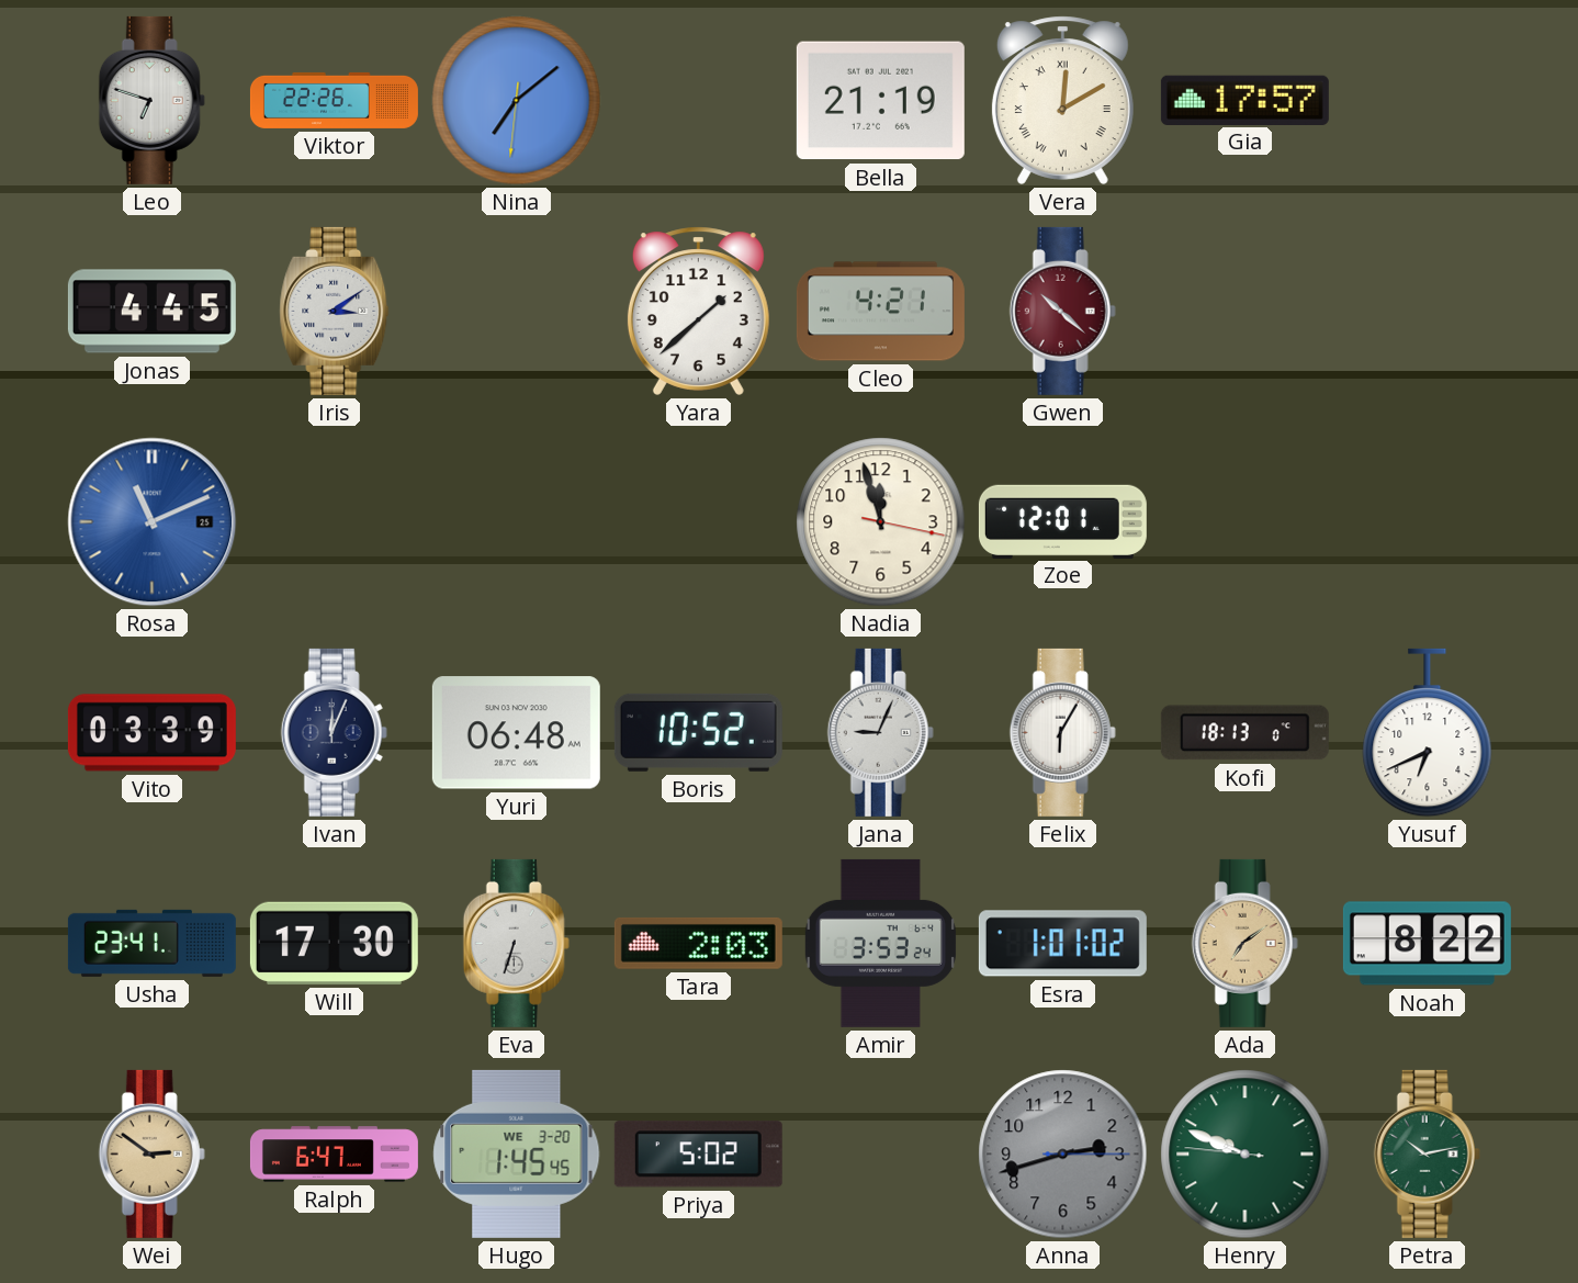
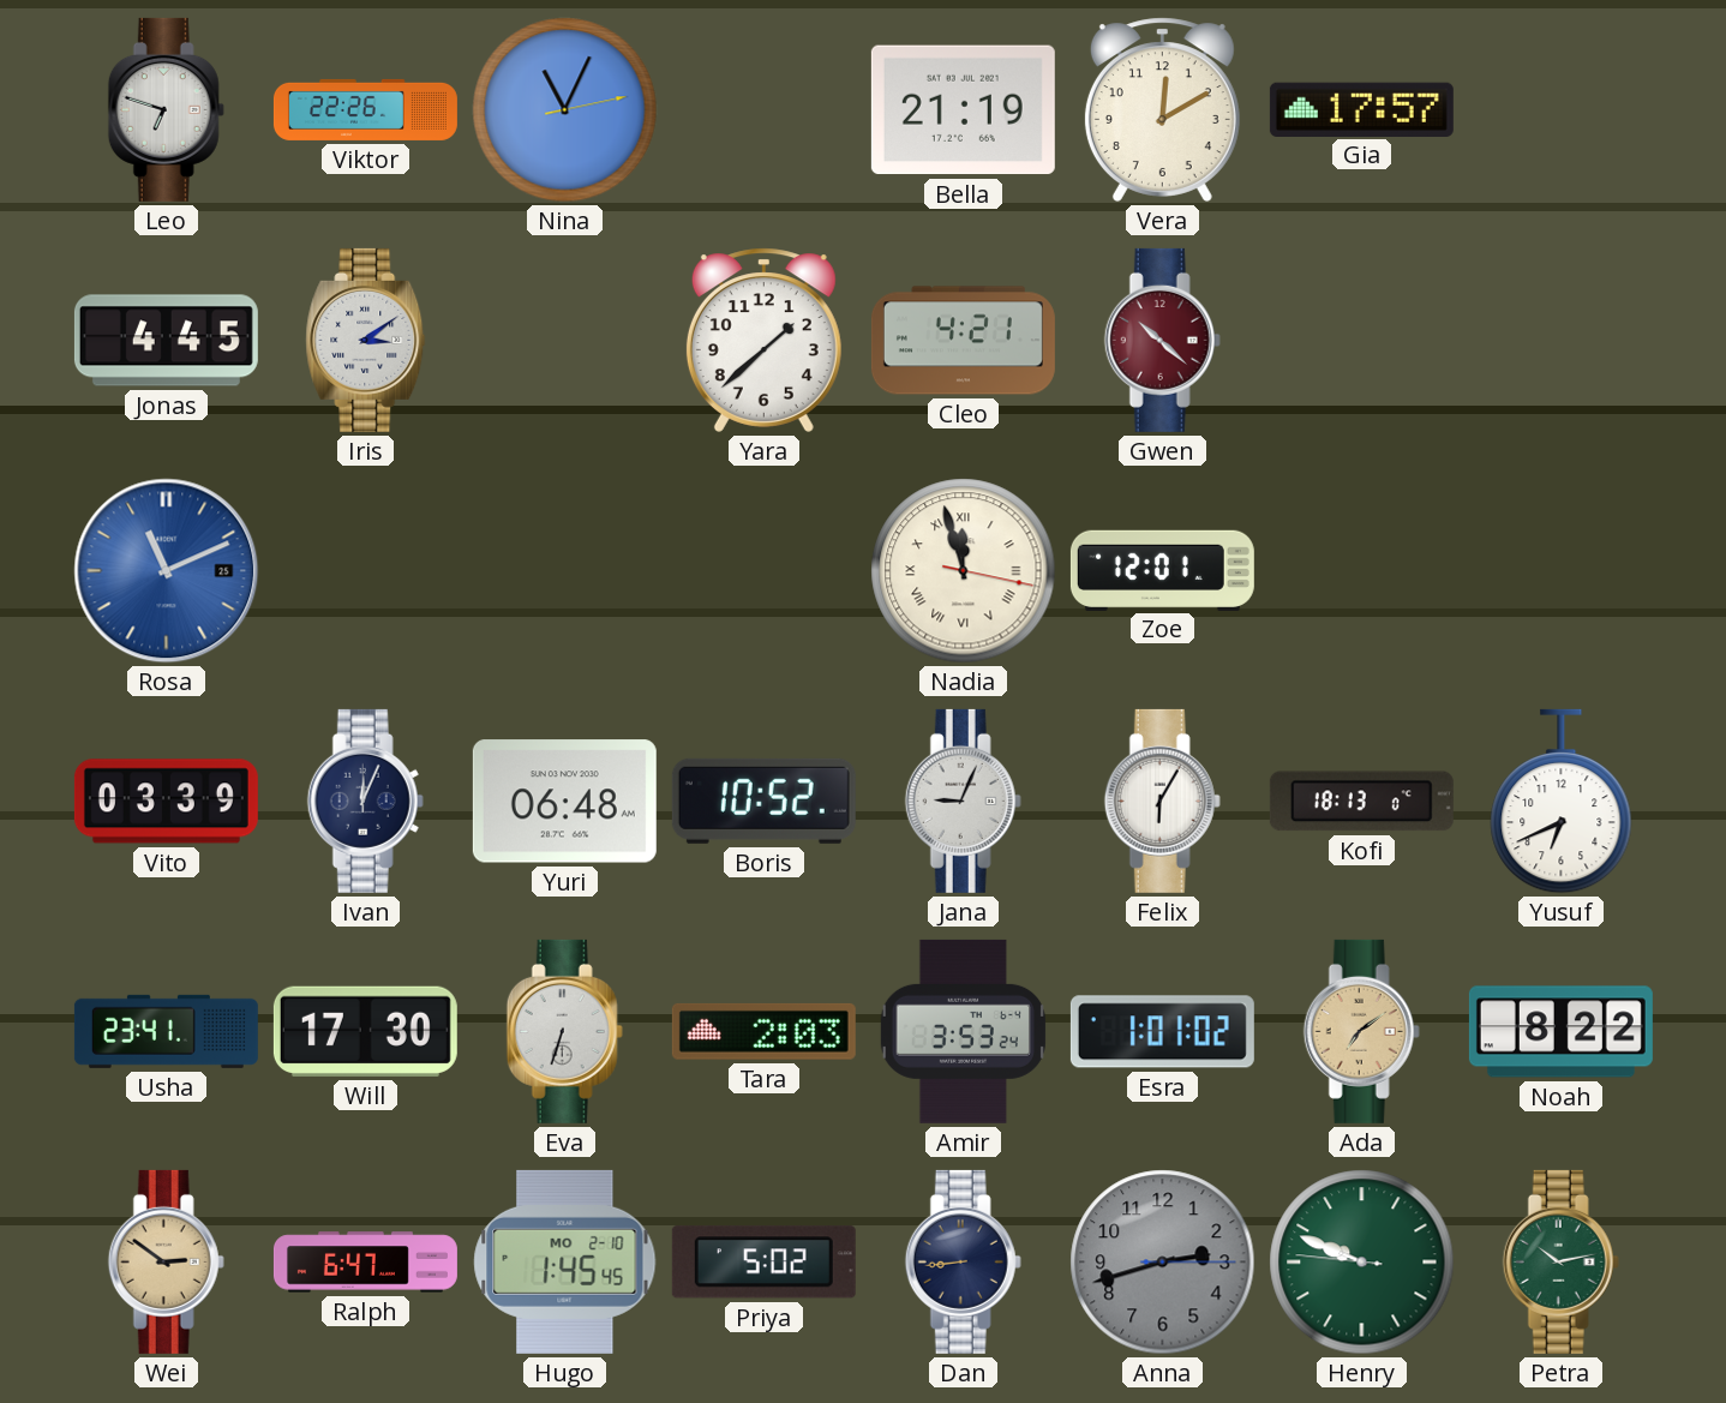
Nina: 7:08 -> 11:04 (565, 110)
Vera numerals: Roman -> Arabic (1162, 109)
Nadia numerals: Arabic -> Roman (964, 571)
Hugo date: WE 3-20 -> MO 2-10 (565, 1261)
Dan: none -> 8:44 (963, 1261)
